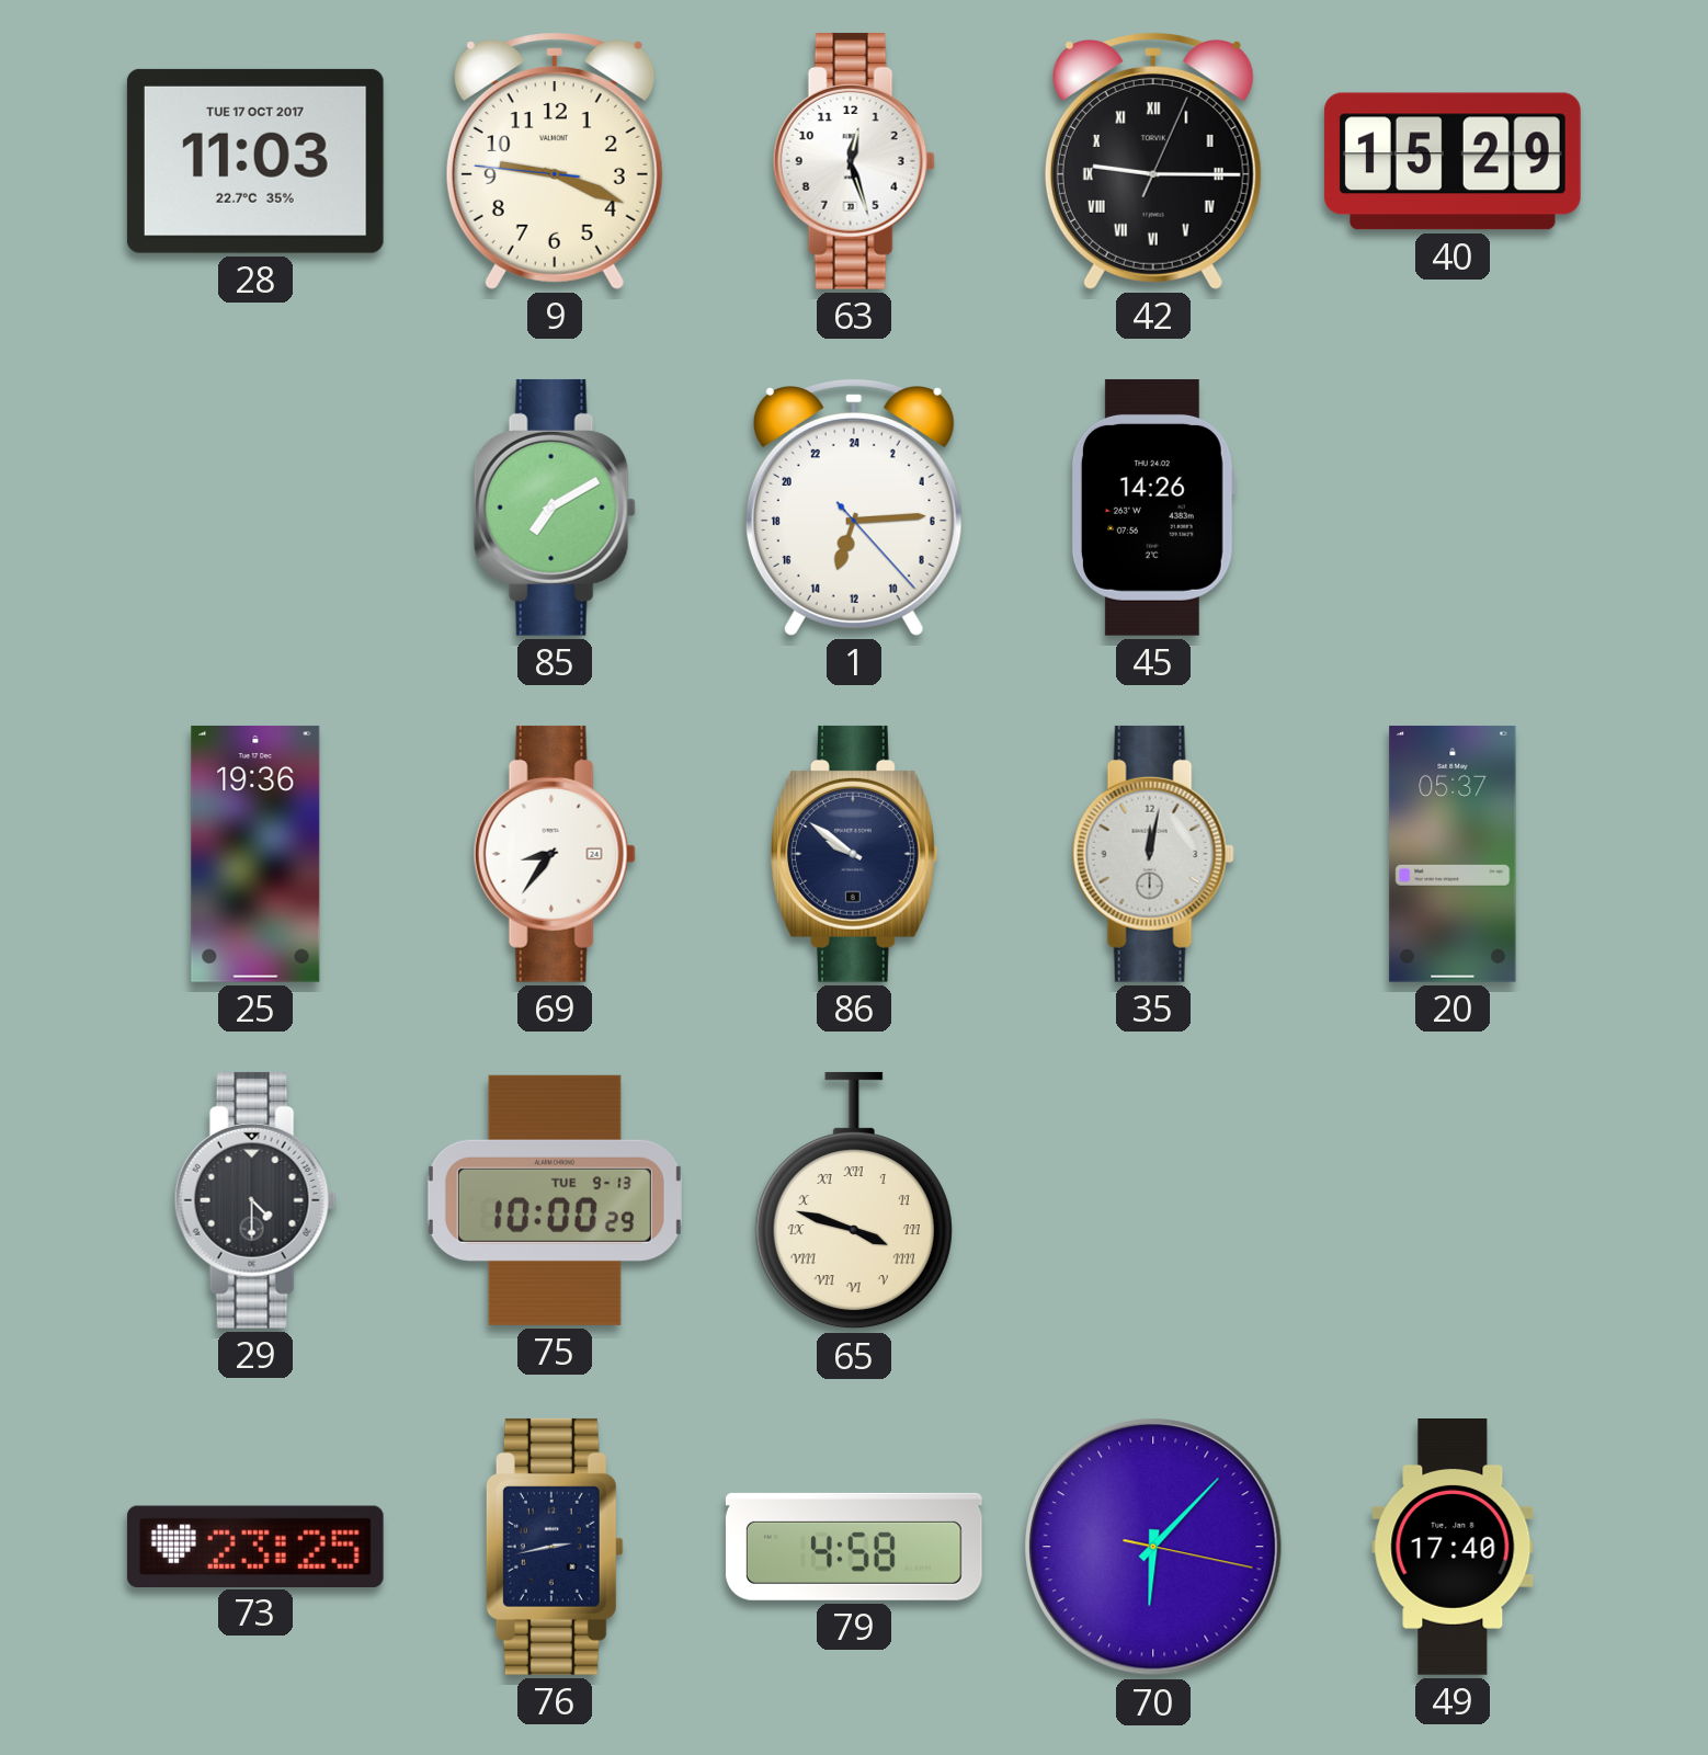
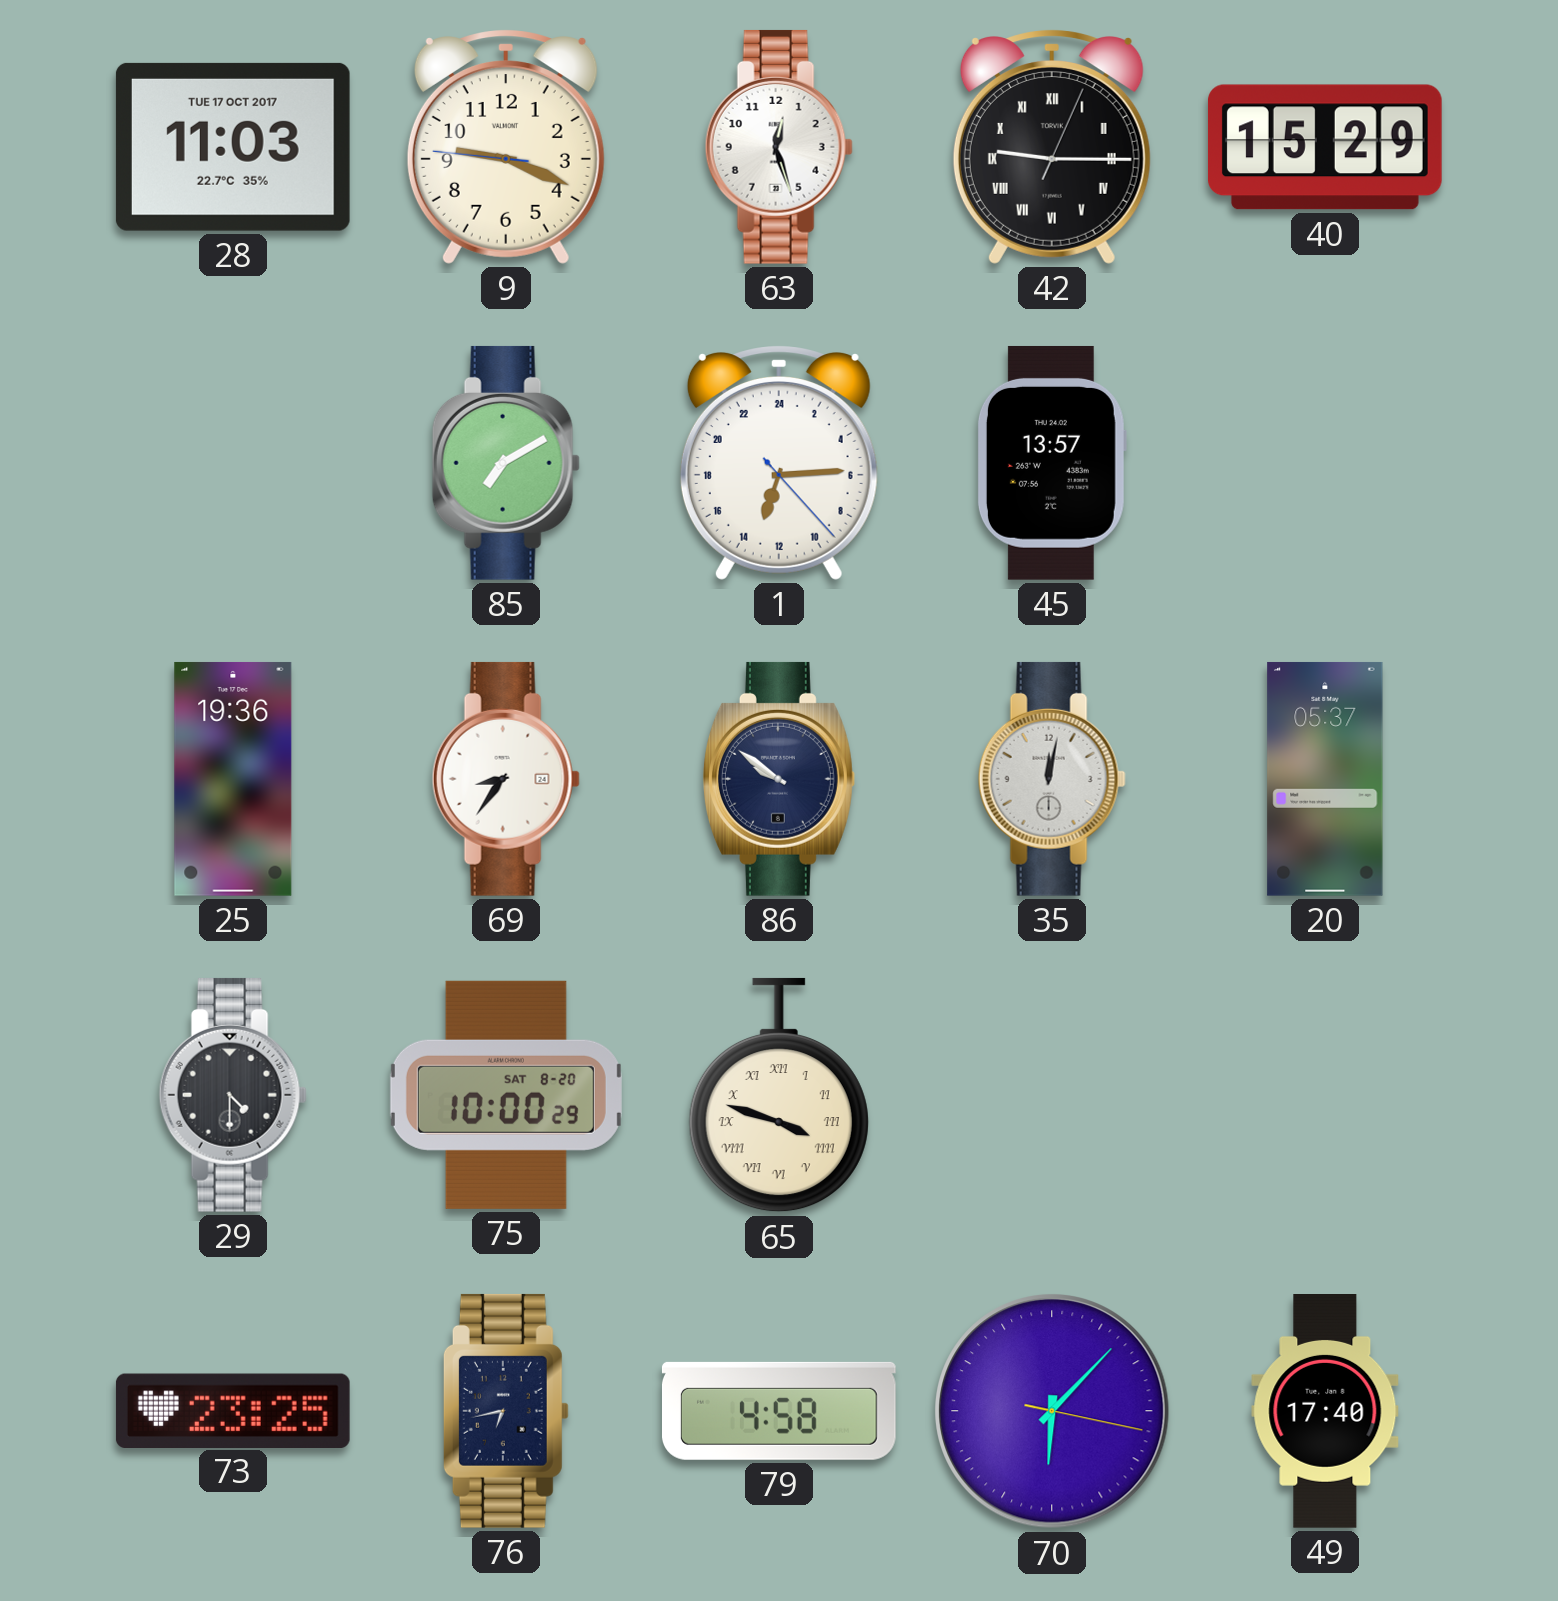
45: 14:26 -> 13:57 (1052, 463)
75 date: TUE 9-13 -> SAT 8-20 (506, 1095)
76: 2:43 -> 6:43 (506, 1411)
